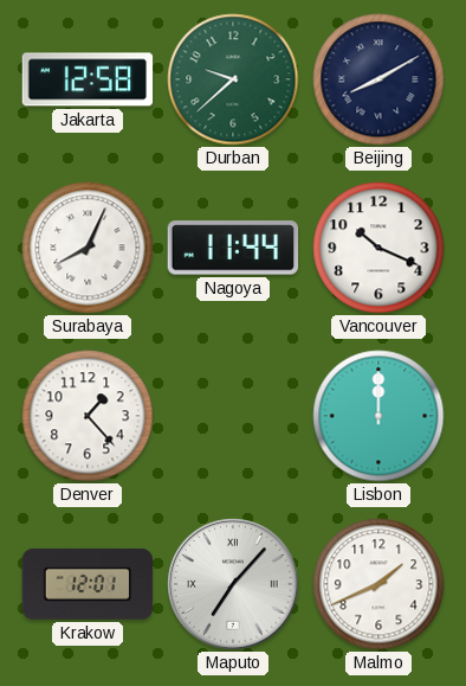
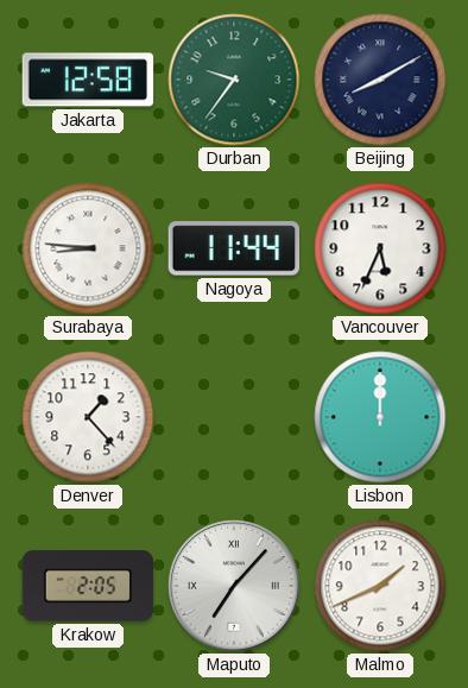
Durban: 9:38 -> 9:36 (234, 80)
Surabaya: 8:04 -> 8:46 (88, 248)
Vancouver: 10:19 -> 5:34 (380, 248)
Krakow: 12:01 -> 2:05 (88, 586)
